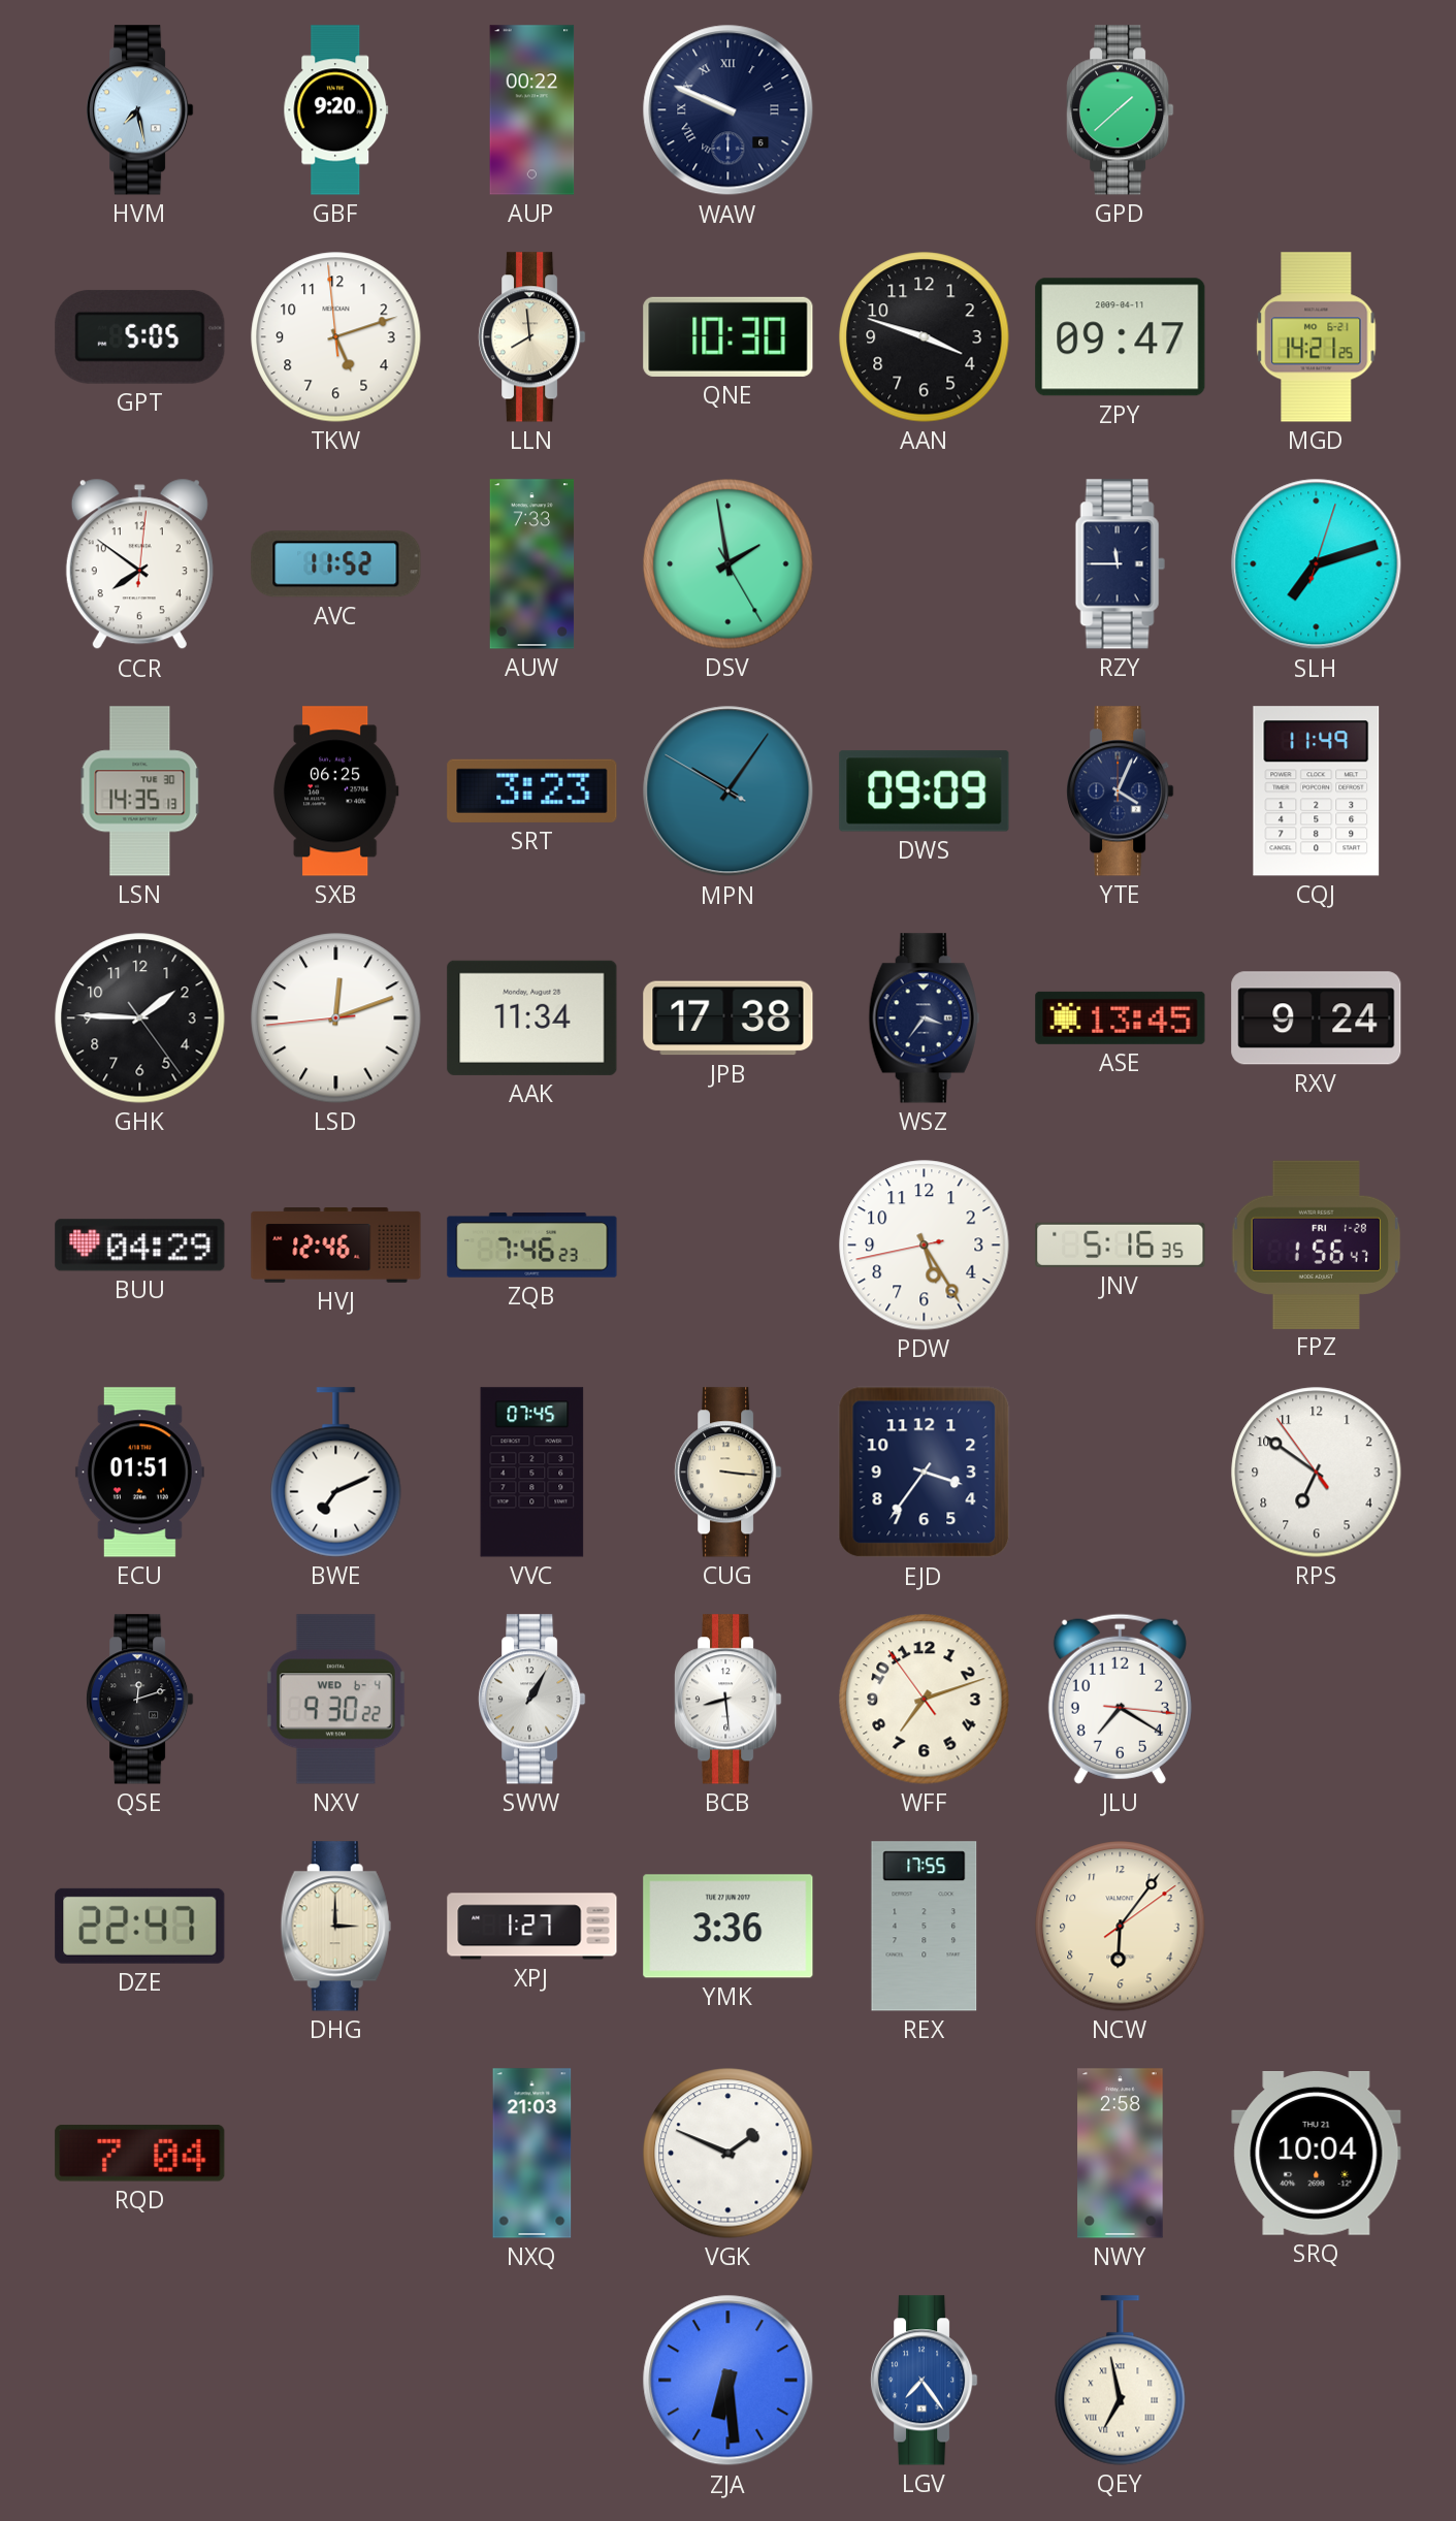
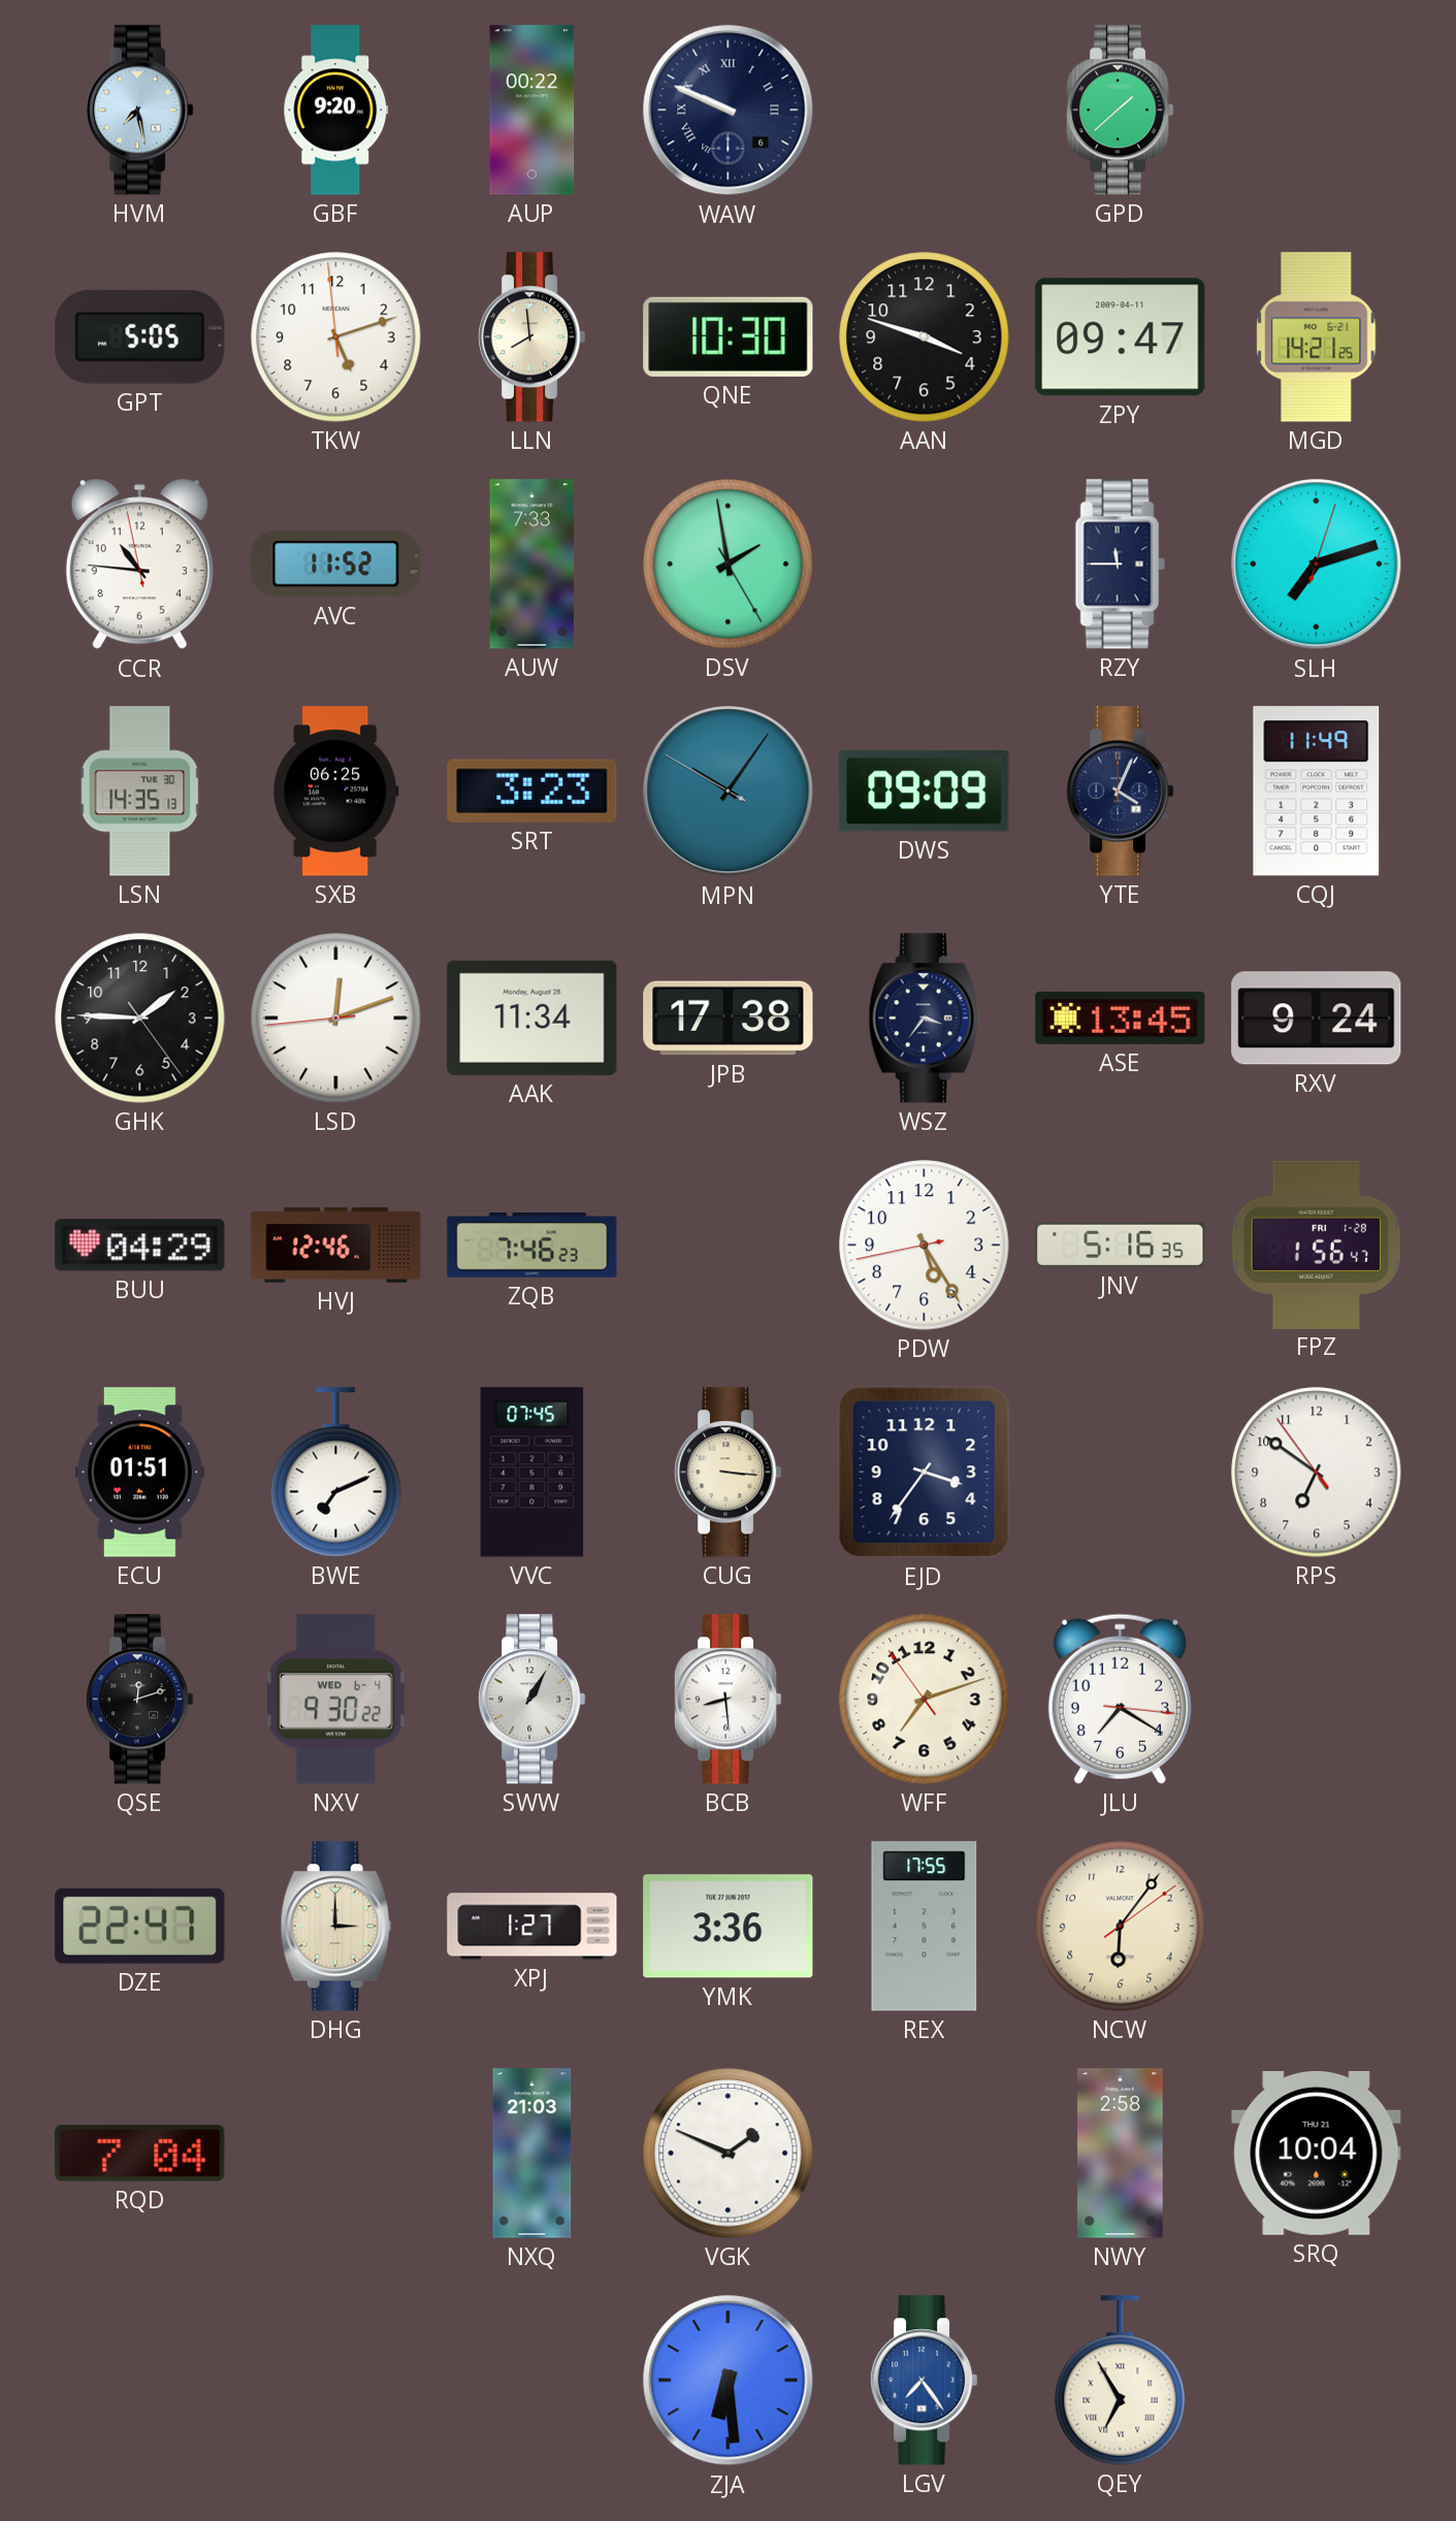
CCR: 7:51 -> 10:45 (139, 564)
QEY: 6:58 -> 6:55 (1121, 2381)
